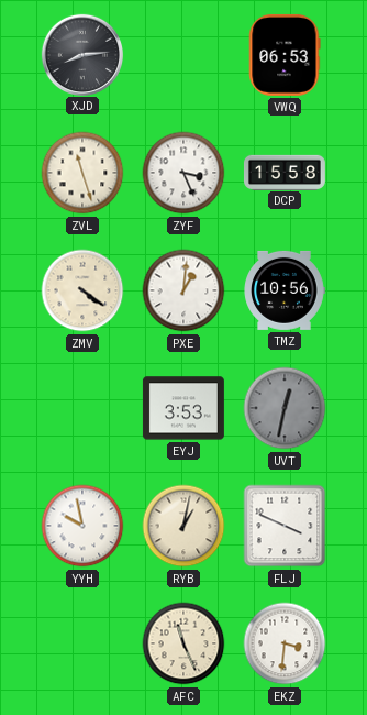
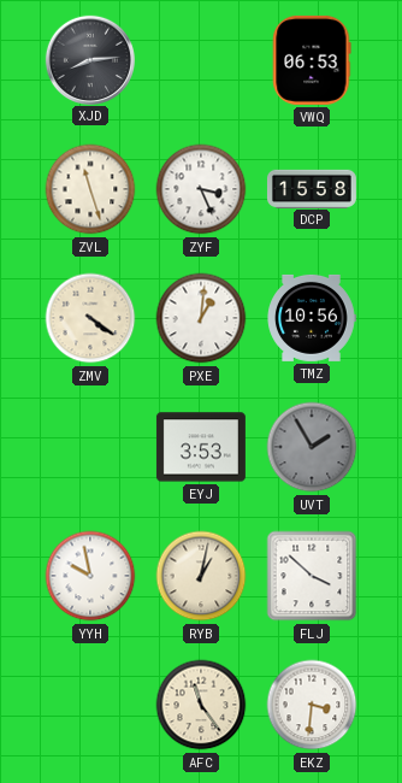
UVT: 12:32 -> 1:55 (312, 447)
FLJ: 3:49 -> 3:52 (312, 576)
AFC: 11:26 -> 11:24 (201, 705)
